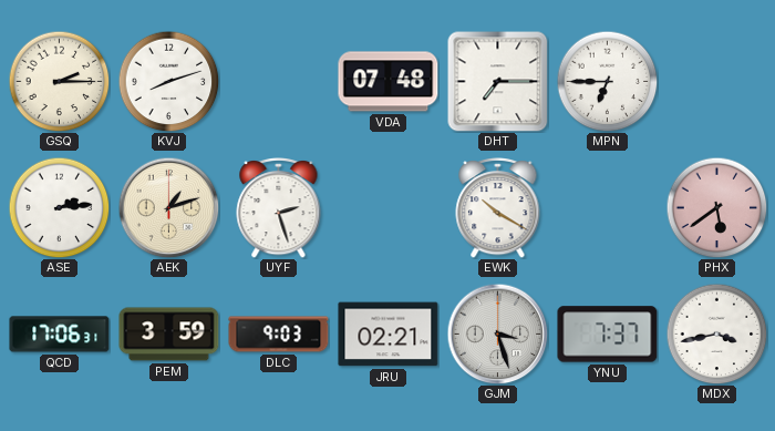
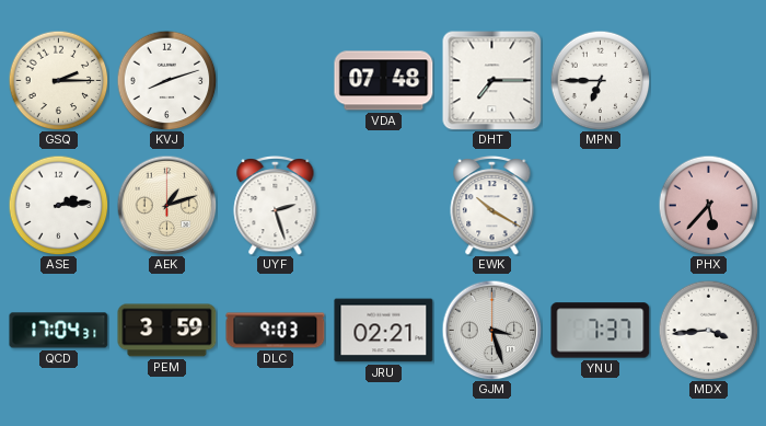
PHX: 5:39 -> 5:37 (708, 205)
QCD: 17:06 -> 17:04 (59, 331)
MDX: 3:43 -> 3:44 (708, 330)
